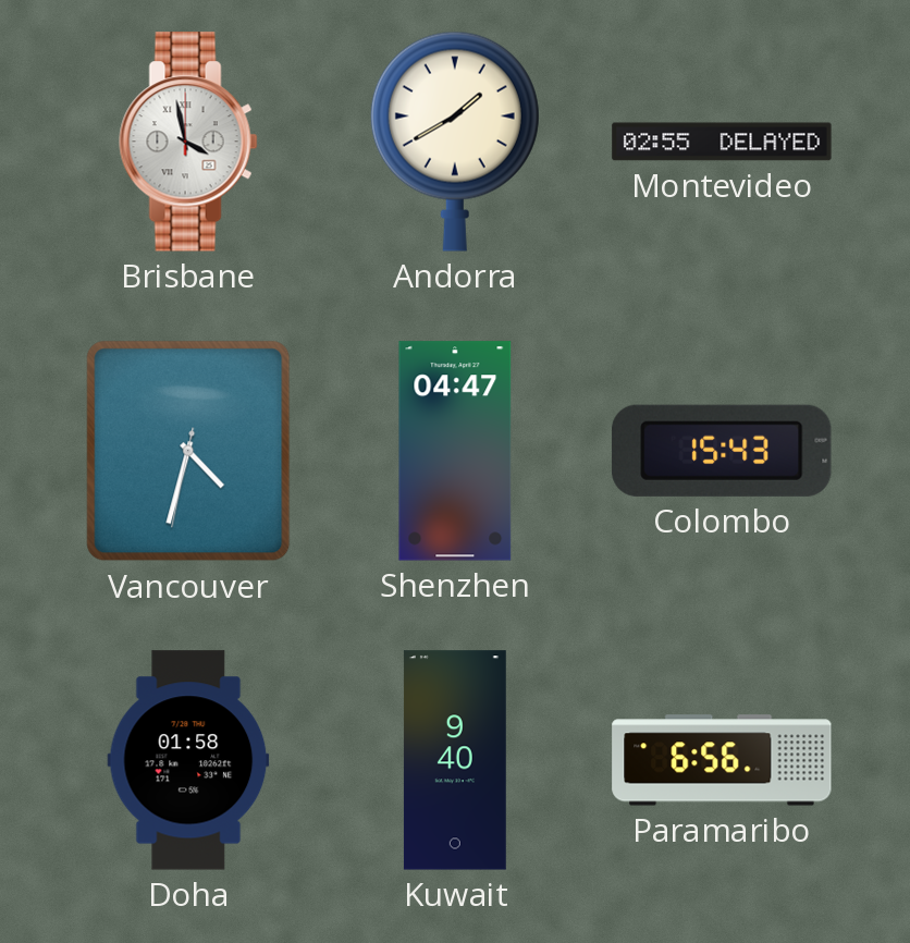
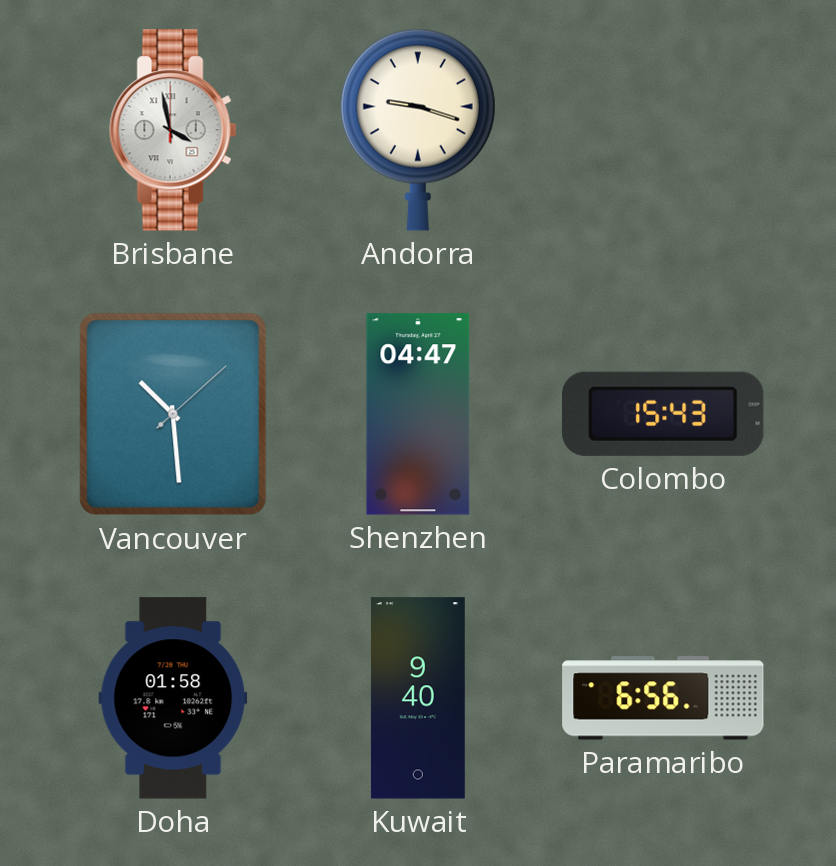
Andorra: 1:40 -> 9:18 (418, 130)
Montevideo: 02:55 -> none (722, 142)
Vancouver: 4:32 -> 10:29 (173, 414)
